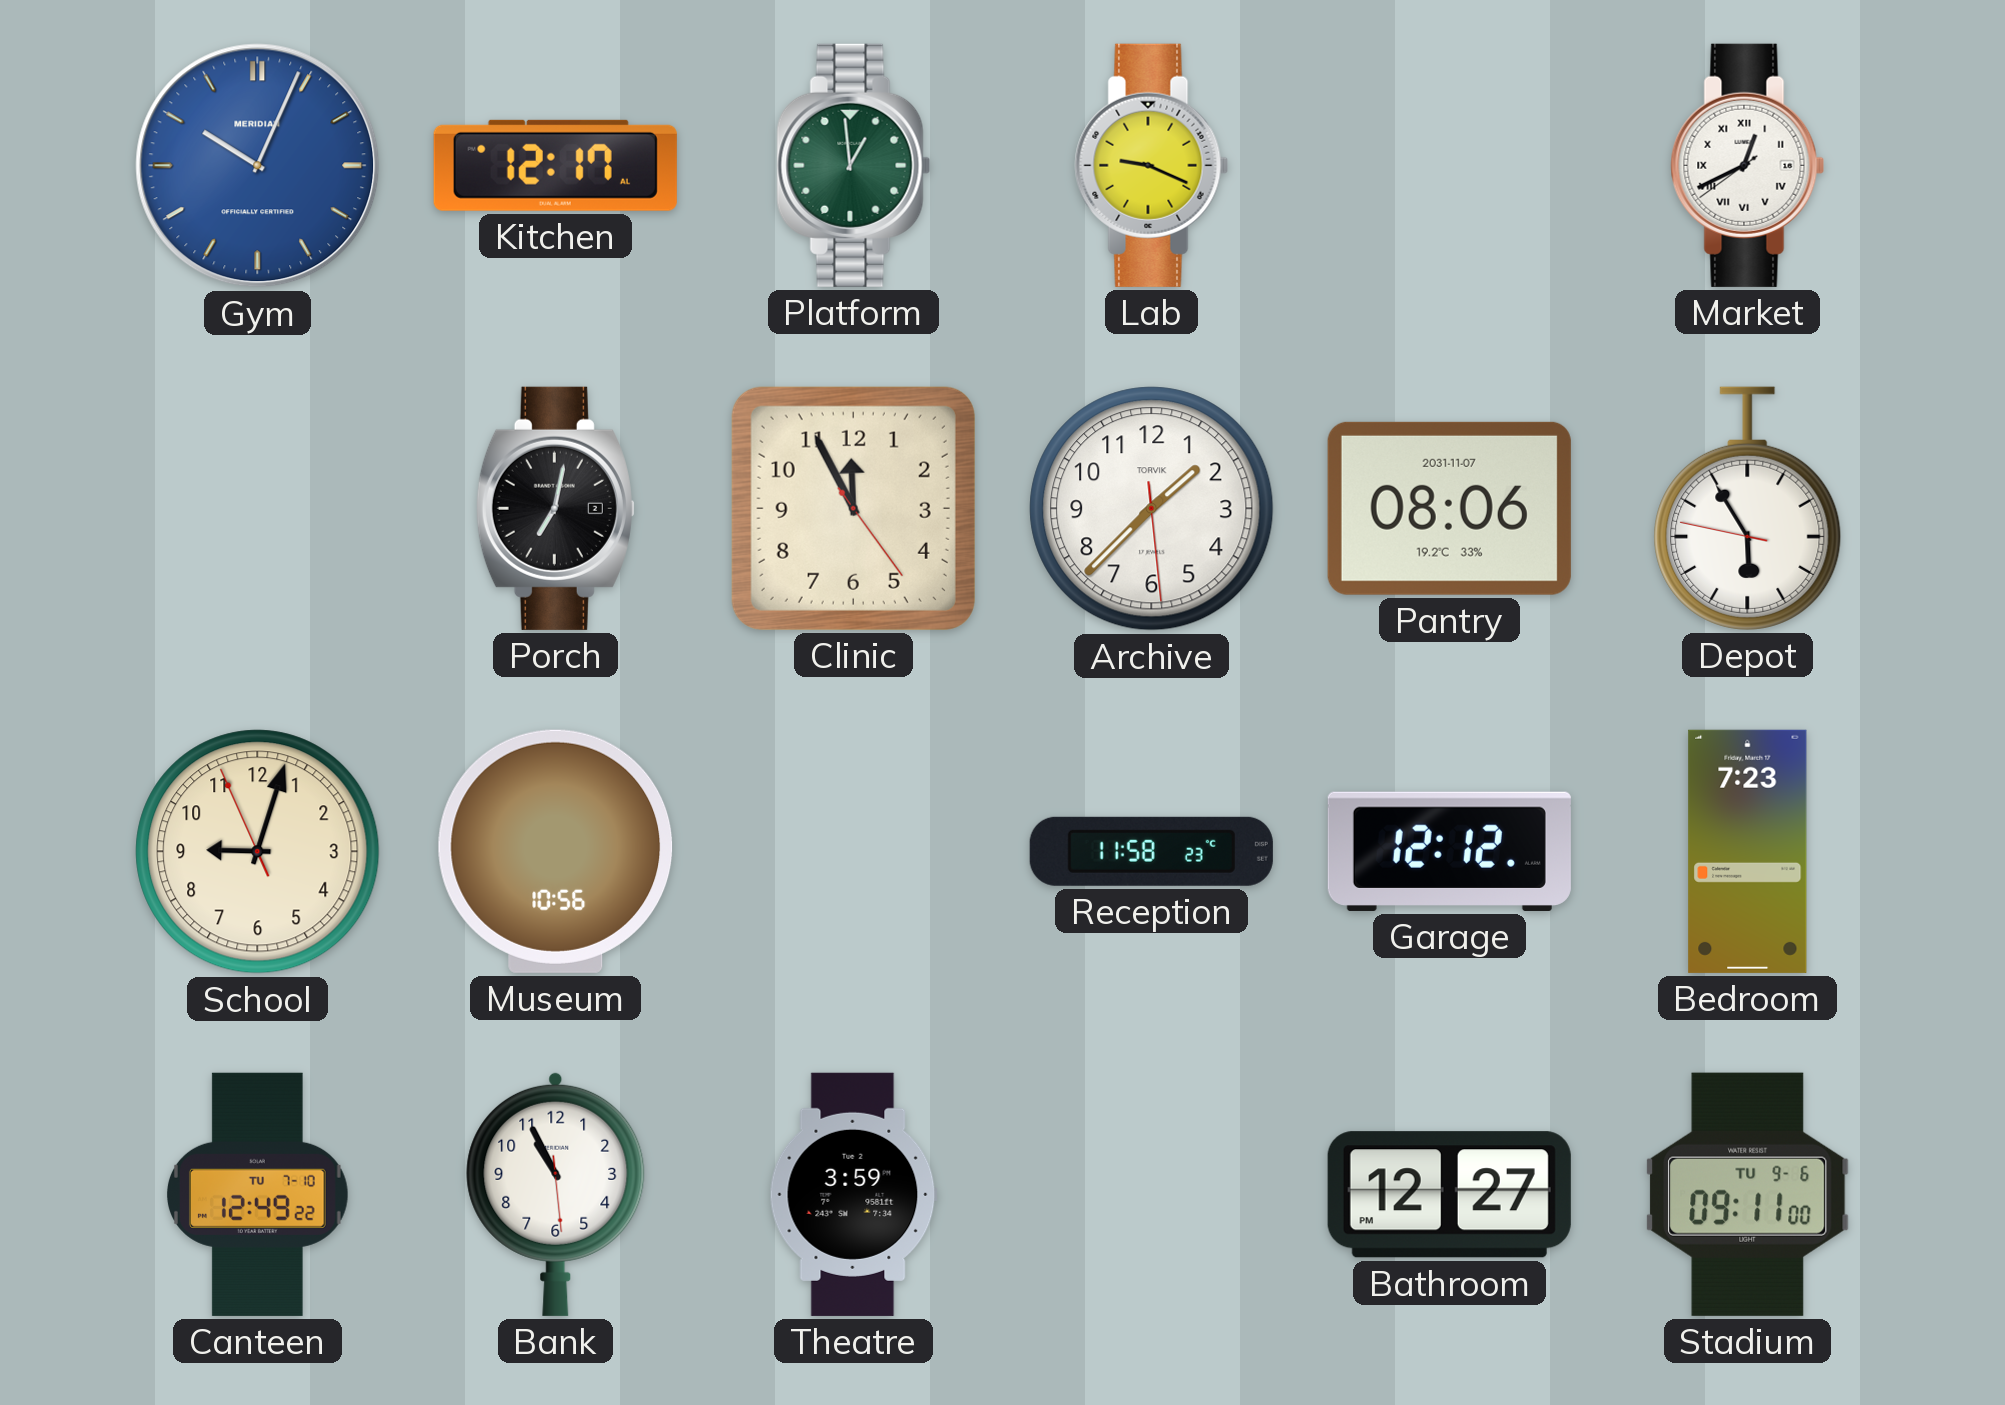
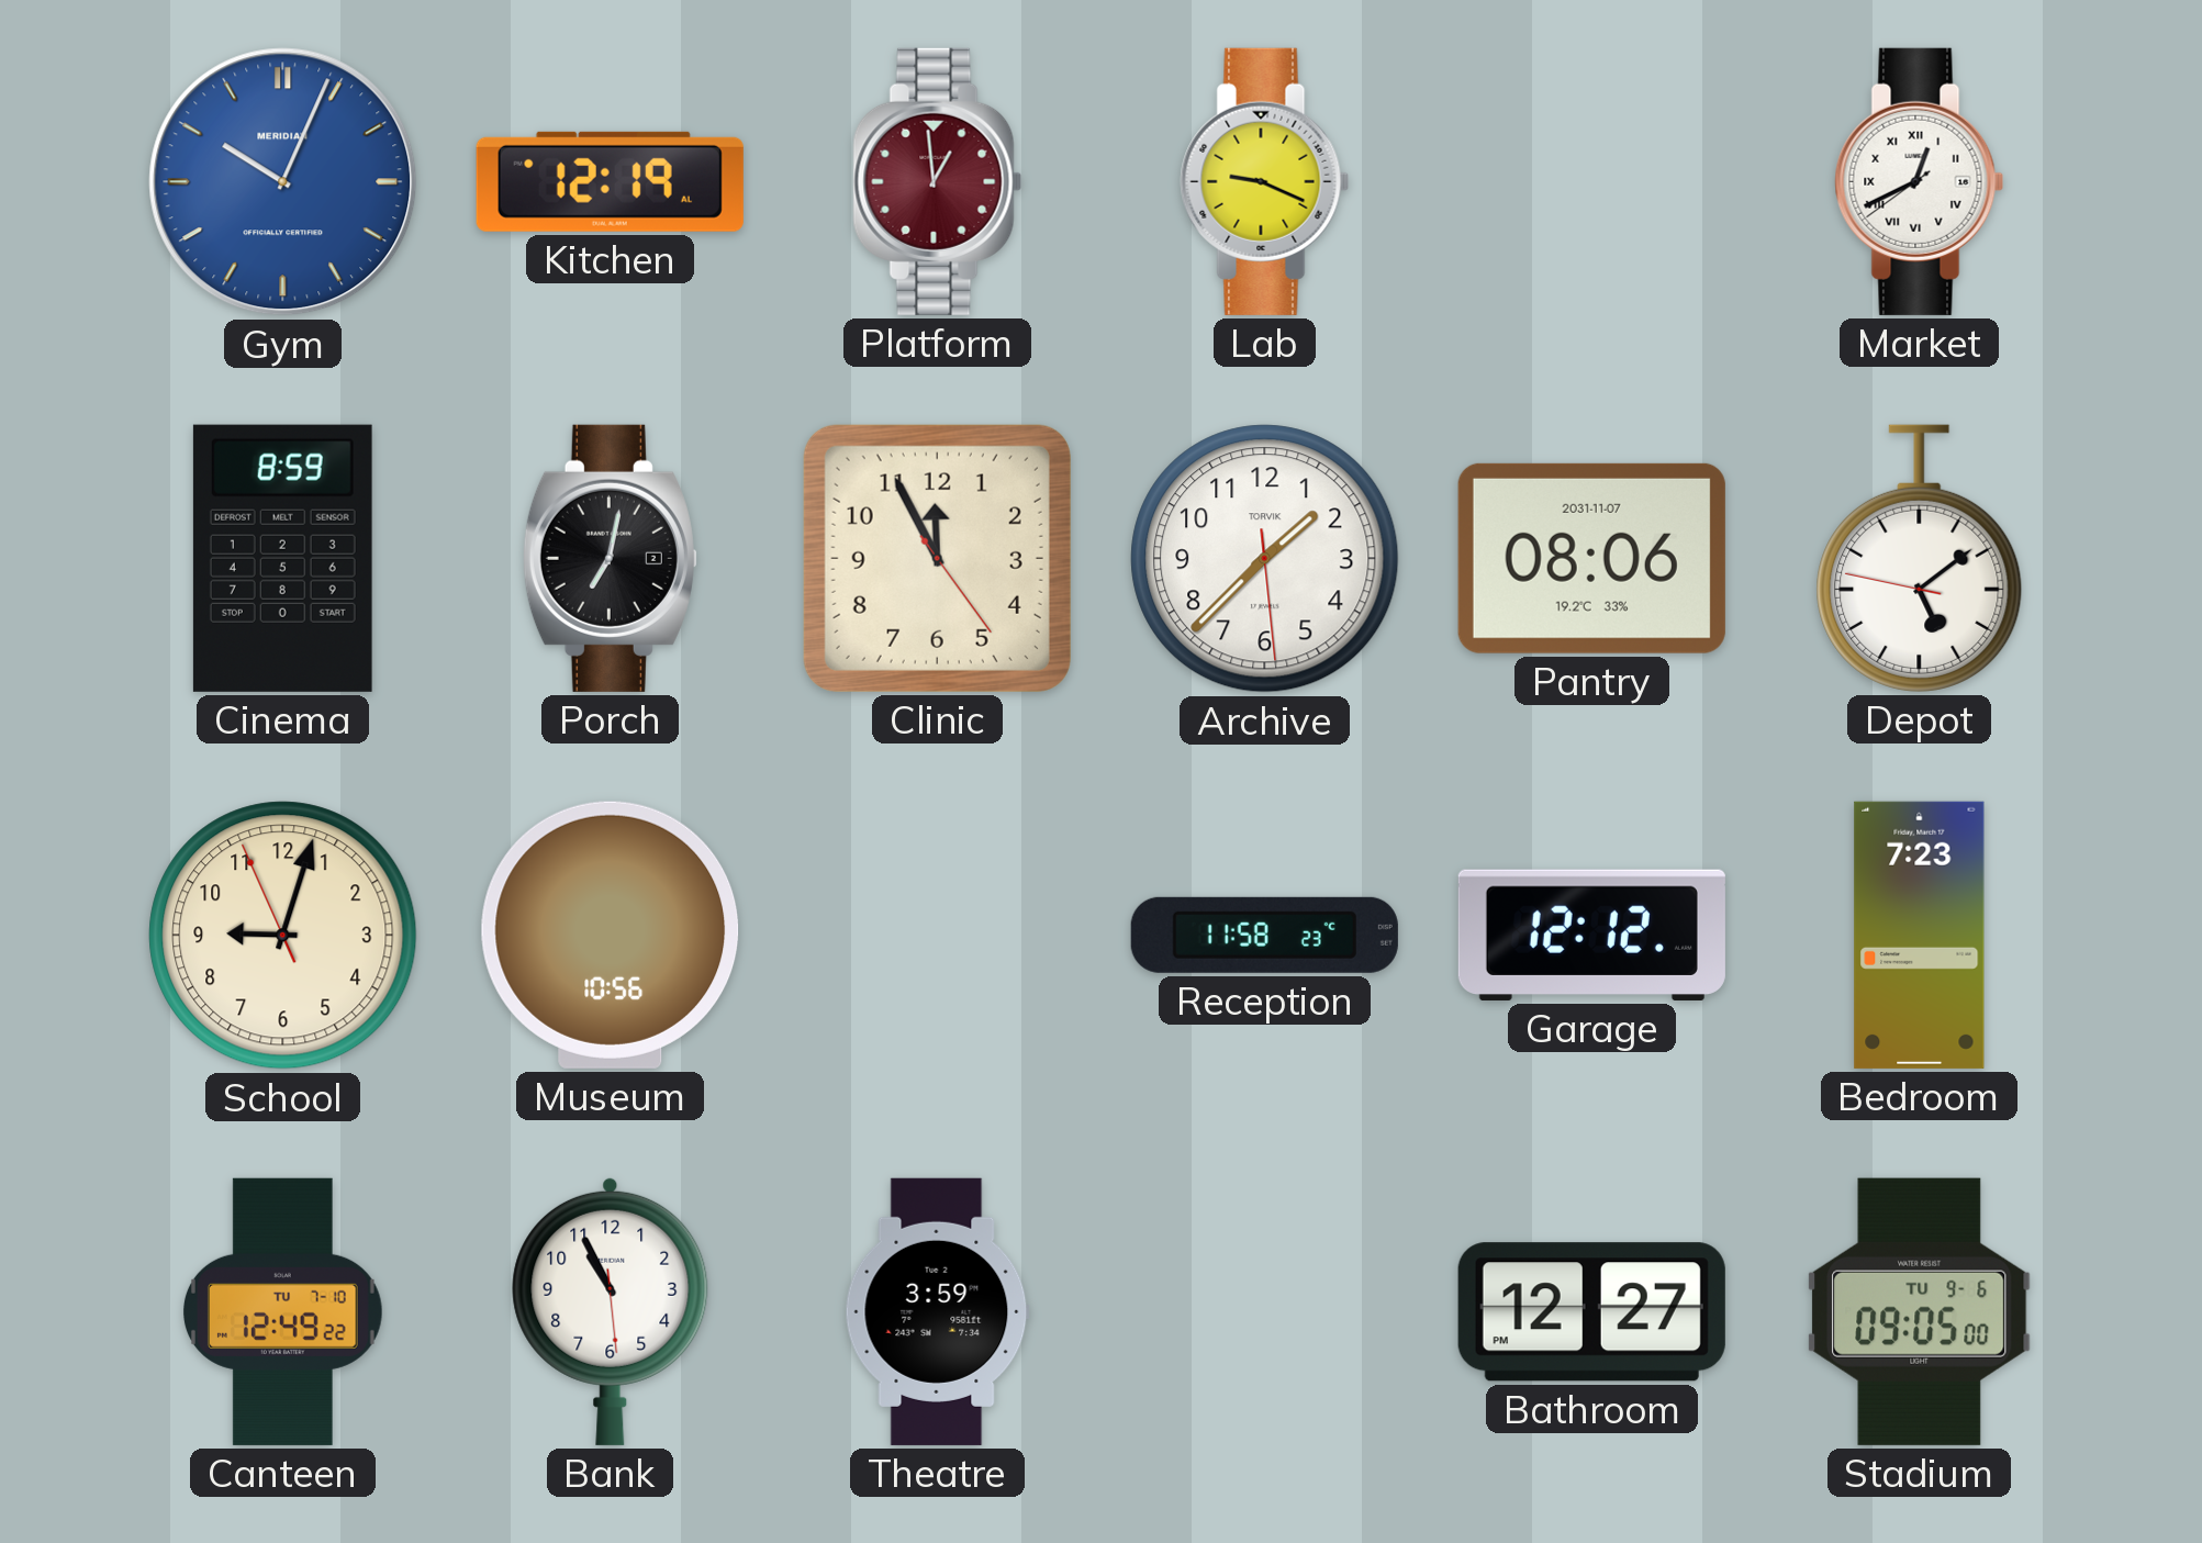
Kitchen: 12:17 -> 12:19 (610, 181)
Platform dial: green -> burgundy (938, 181)
Cinema: none -> 8:59 (282, 558)
Depot: 5:54 -> 5:08 (1920, 558)
Stadium: 09:11 -> 09:05 (1920, 1311)
